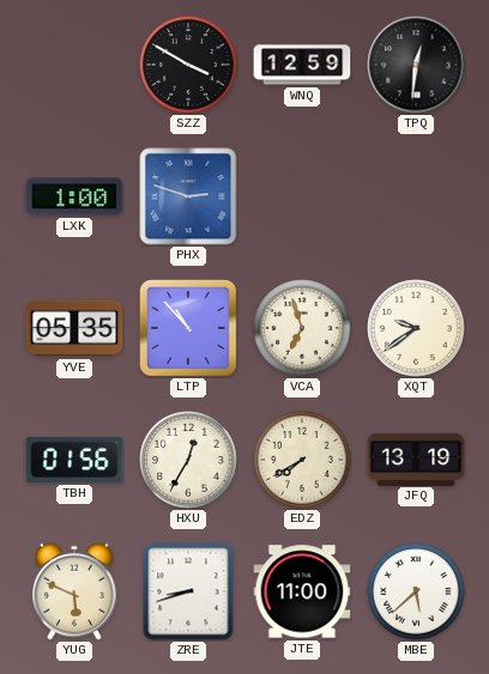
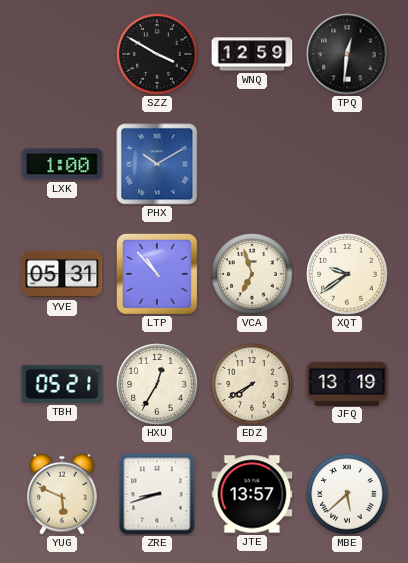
PHX: 2:48 -> 10:10 (157, 164)
YVE: 05:35 -> 05:31 (62, 274)
TBH: 01:56 -> 05:21 (62, 384)
JTE: 11:00 -> 13:57 (252, 494)
